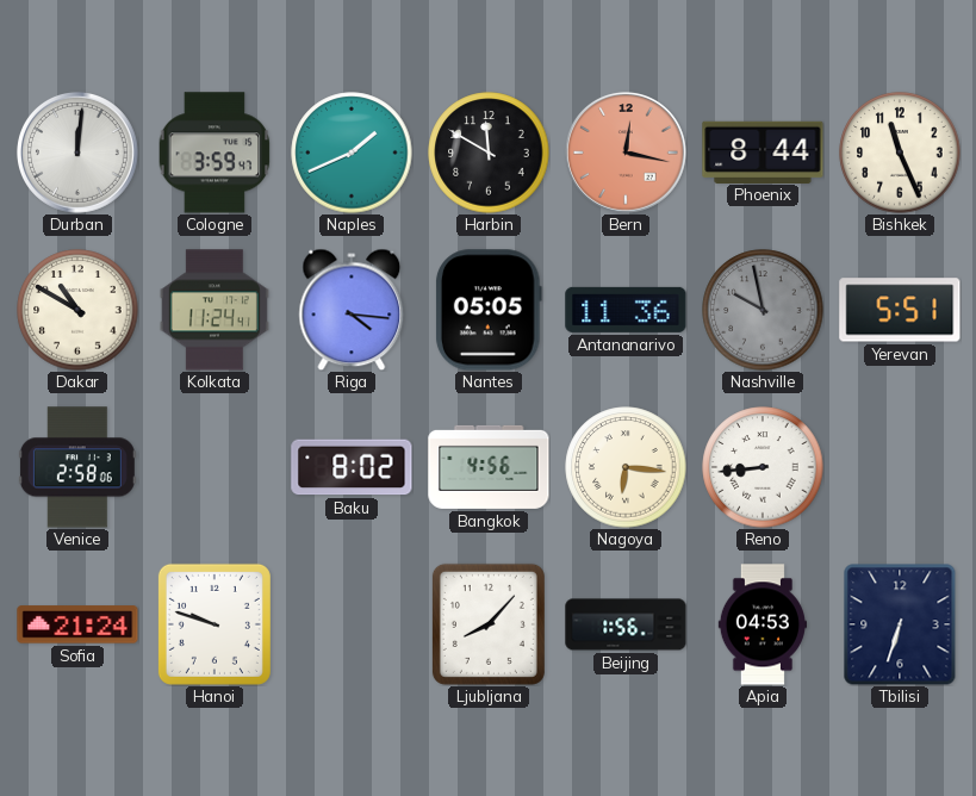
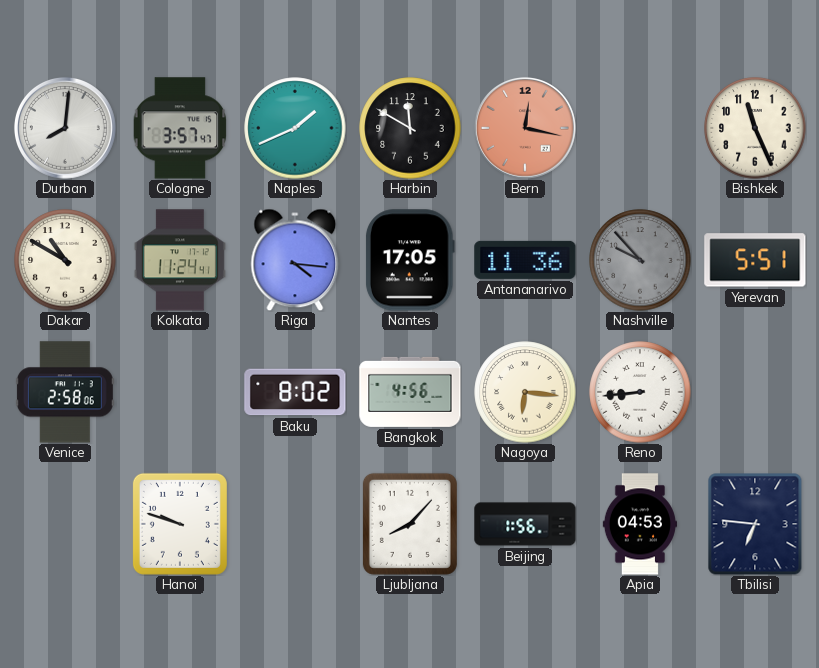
Durban: 12:01 -> 8:01 (65, 128)
Cologne: 3:59 -> 3:57 (180, 128)
Phoenix: 8:44 -> none (763, 151)
Nantes: 05:05 -> 17:05 (410, 260)
Nashville: 9:58 -> 9:53 (640, 260)
Sofia: 21:24 -> none (77, 624)
Tbilisi: 6:33 -> 6:46 (755, 524)
